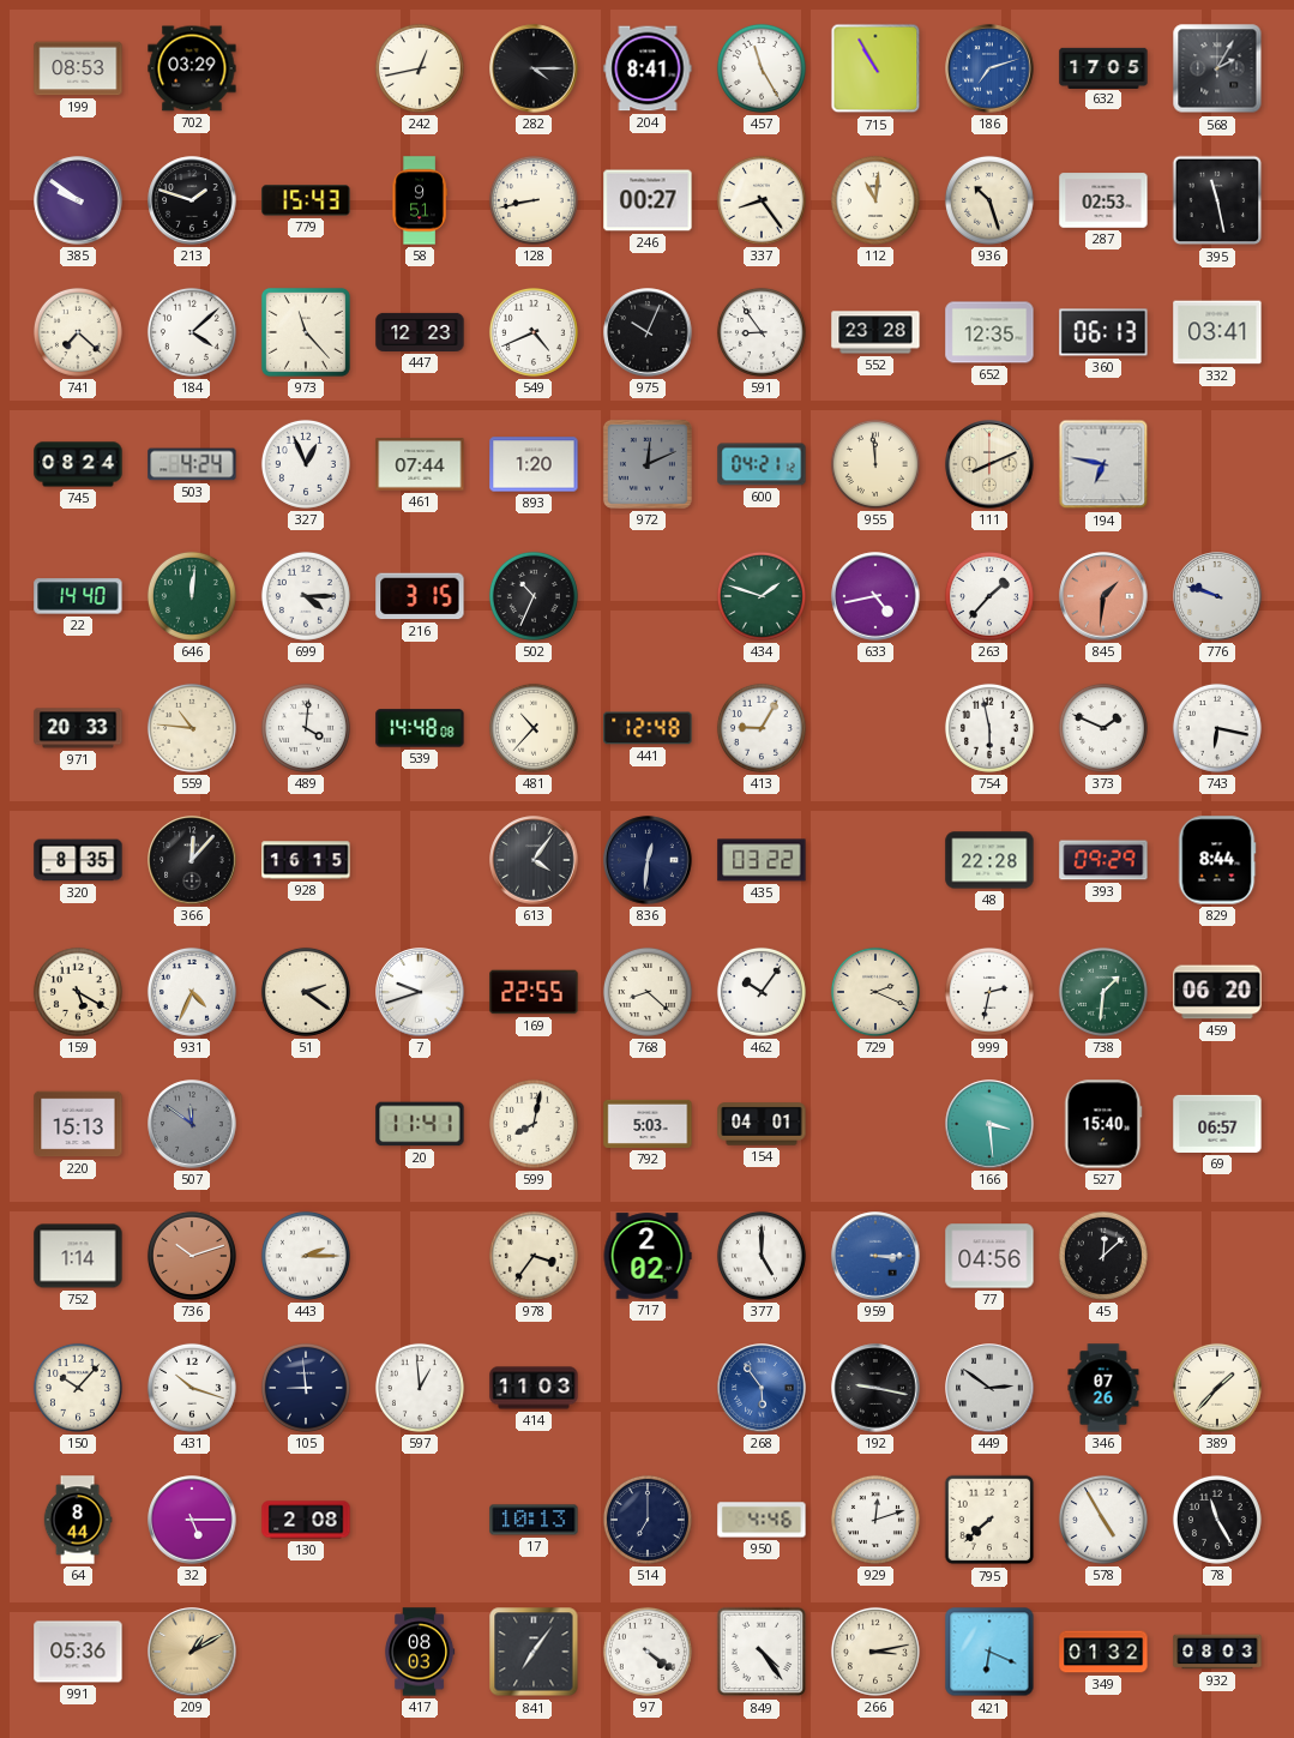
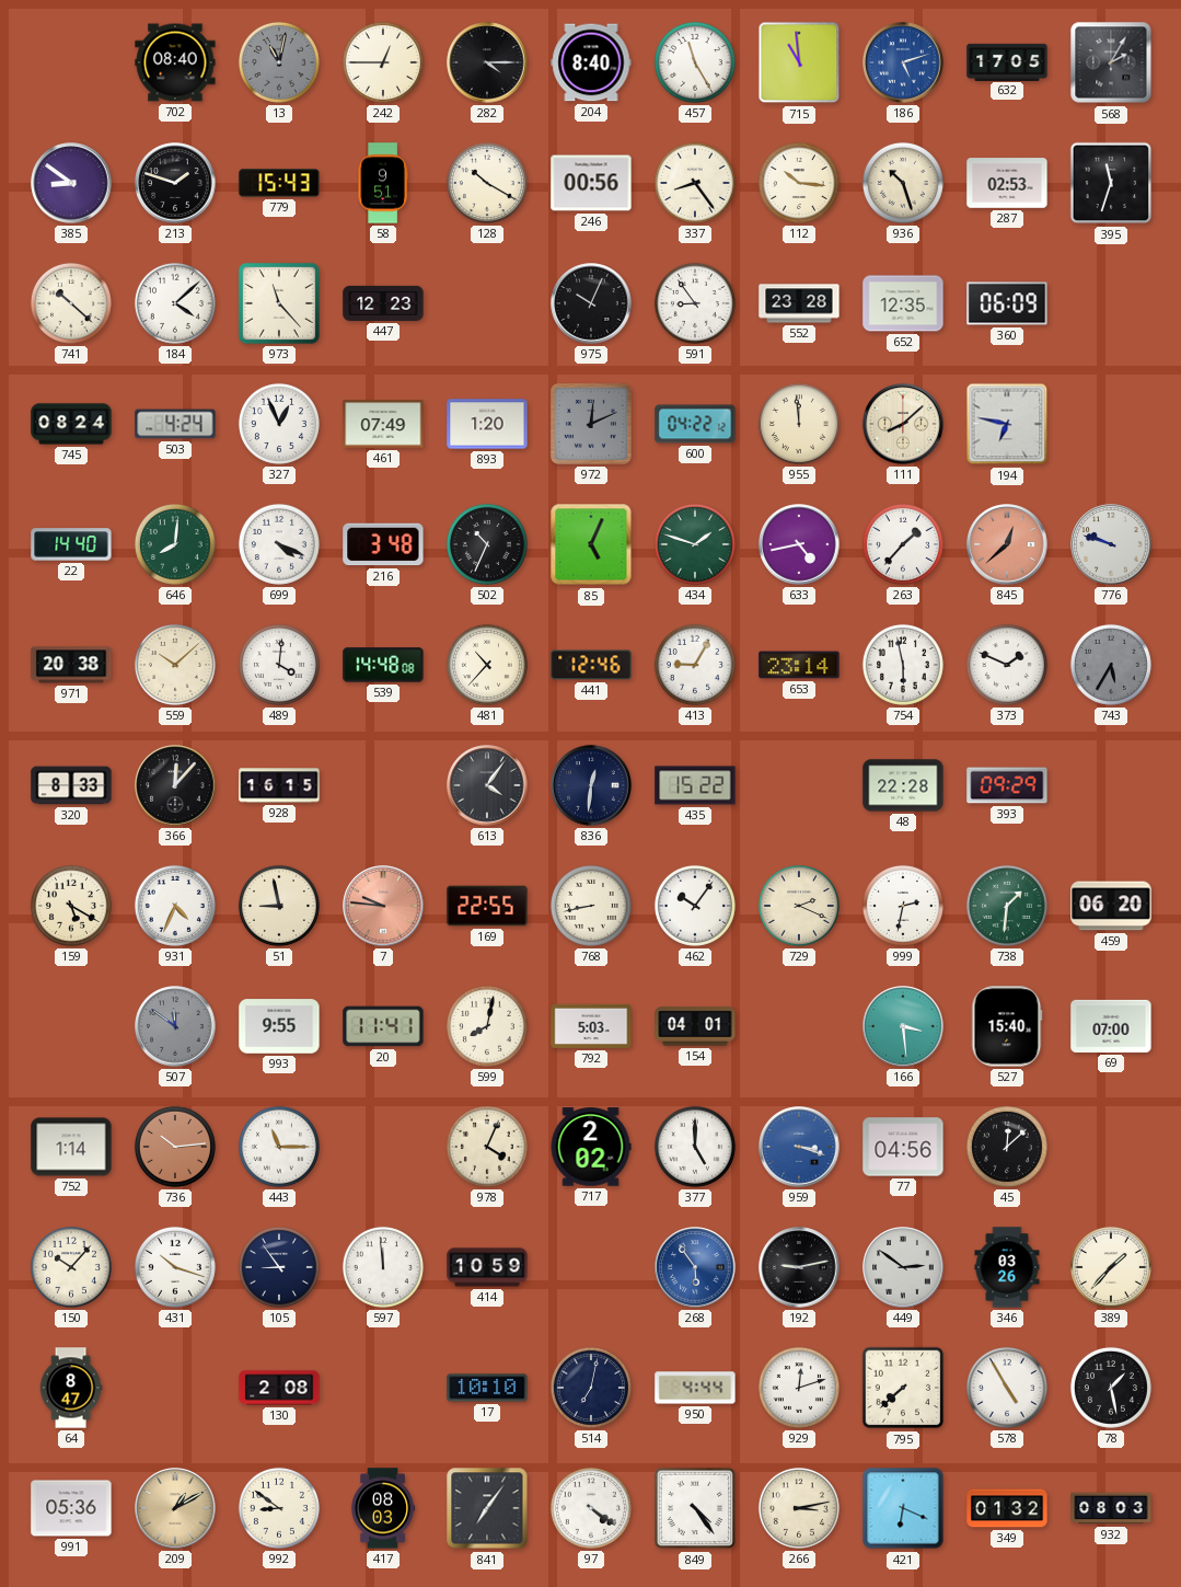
199: 08:53 -> none (78, 68)
702: 03:29 -> 08:40 (175, 62)
13: none -> 11:02 (279, 62)
242: 12:43 -> 12:45 (383, 62)
204: 8:41 -> 8:40 (591, 62)
715: 10:55 -> 10:59 (799, 62)
186: 7:12 -> 5:12 (903, 62)
385: 9:51 -> 8:51 (71, 183)
128: 8:43 -> 10:20 (487, 183)
246: 00:27 -> 00:56 (591, 183)
112: 11:01 -> 10:16 (799, 183)
395: 11:28 -> 11:33 (1111, 183)
741: 7:22 -> 10:22 (71, 303)
549: 4:41 -> none (534, 332)
360: 06:13 -> 06:09 (1007, 303)
332: 03:41 -> none (1217, 332)
461: 07:44 -> 07:49 (383, 424)
600: 04:21 -> 04:22 (695, 424)
111: 8:11 -> 8:08 (903, 424)
646: 12:01 -> 8:01 (175, 544)
699: 4:15 -> 4:19 (279, 544)
216: 3:15 -> 3:48 (383, 544)
85: none -> 5:04 (591, 544)
845: 1:31 -> 12:38 (1007, 544)
971: 20:33 -> 20:38 (71, 665)
559: 10:46 -> 10:08 (175, 665)
441: 12:48 -> 12:46 (591, 665)
653: none -> 23:14 (799, 665)
743: 6:17 -> 5:35 (1111, 665)
743 dial: white -> grey (1111, 665)
320: 8:35 -> 8:33 (71, 785)
435: 03:22 -> 15:22 (695, 785)
829: 8:44 -> none (1217, 860)
51: 2:21 -> 8:58 (279, 906)
7: 9:42 -> 9:46 (383, 906)
7 dial: white -> salmon (383, 906)
768: 8:22 -> 8:43 (591, 906)
220: 15:13 -> none (78, 1124)
993: none -> 9:55 (279, 1026)
69: 06:57 -> 07:00 (1111, 1026)
736: 10:12 -> 10:14 (175, 1147)
443: 2:15 -> 11:15 (279, 1147)
978: 3:36 -> 4:04 (487, 1147)
959: 3:15 -> 3:18 (799, 1147)
105: 8:59 -> 8:54 (279, 1267)
597: 12:59 -> 11:59 (383, 1267)
414: 11:03 -> 10:59 (487, 1267)
192: 9:17 -> 9:13 (799, 1267)
346: 07:26 -> 03:26 (1007, 1267)
64: 8:44 -> 8:47 (71, 1388)
32: 5:15 -> none (192, 1520)
17: 10:13 -> 10:10 (487, 1388)
514: 7:00 -> 7:02 (591, 1388)
950: 4:46 -> 4:44 (695, 1388)
78: 11:25 -> 1:28 (1111, 1388)
992: none -> 8:51 (279, 1508)
